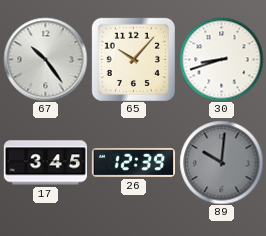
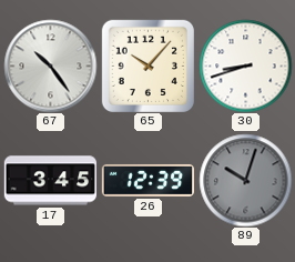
89: 10:01 -> 10:03 (245, 180)
